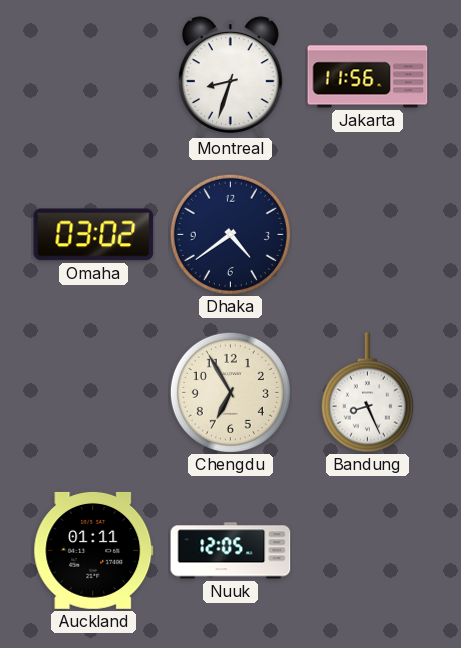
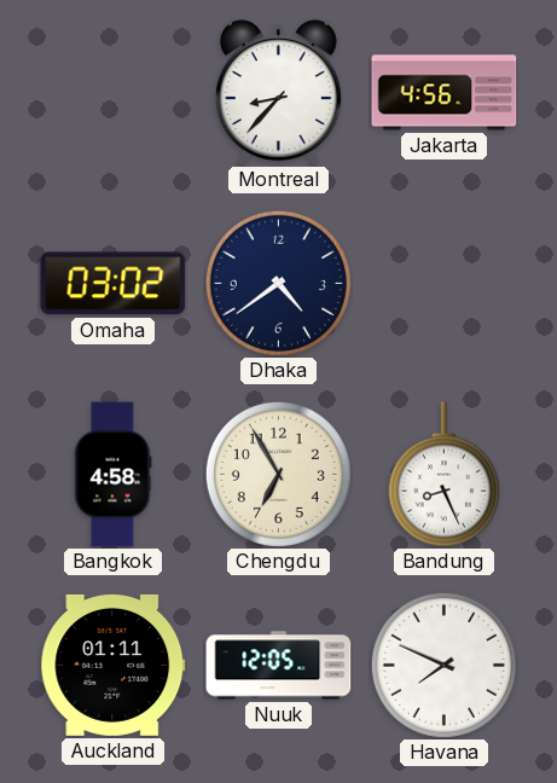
Montreal: 8:33 -> 8:37 (278, 93)
Jakarta: 11:56 -> 4:56 (445, 93)
Bangkok: none -> 4:58 (114, 475)
Havana: none -> 7:49 (443, 665)
